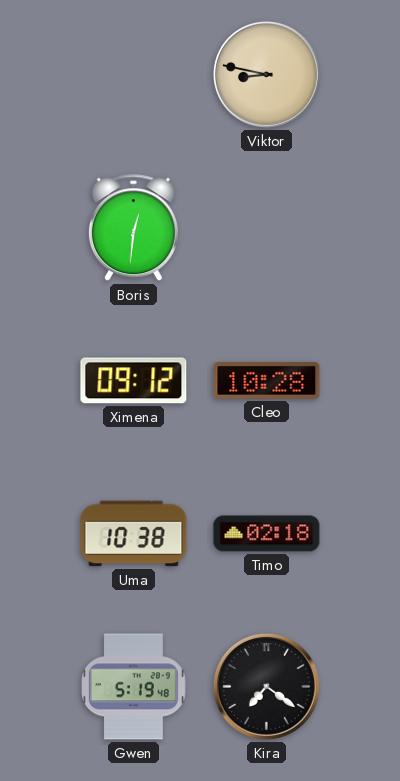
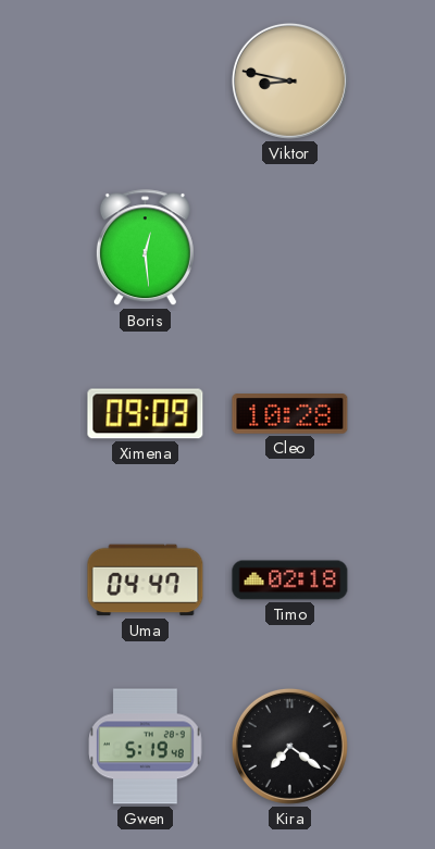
Boris: 12:31 -> 12:29 (145, 248)
Ximena: 09:12 -> 09:09 (146, 414)
Uma: 10:38 -> 04:47 (146, 580)
